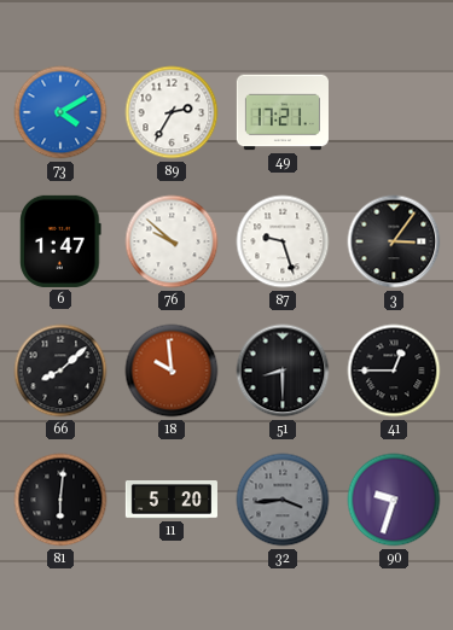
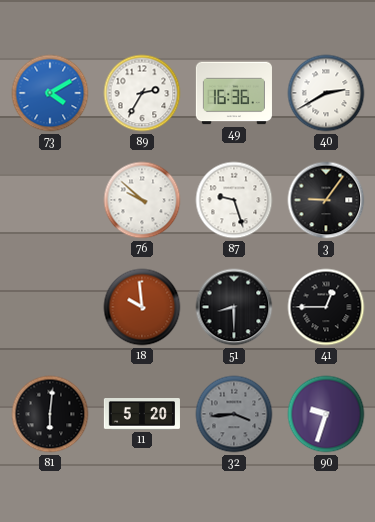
49: 17:21 -> 16:36 (234, 93)
40: none -> 2:40 (326, 93)
6: 1:47 -> none (60, 241)
3: 3:06 -> 9:06 (326, 200)
66: 8:08 -> none (60, 371)
